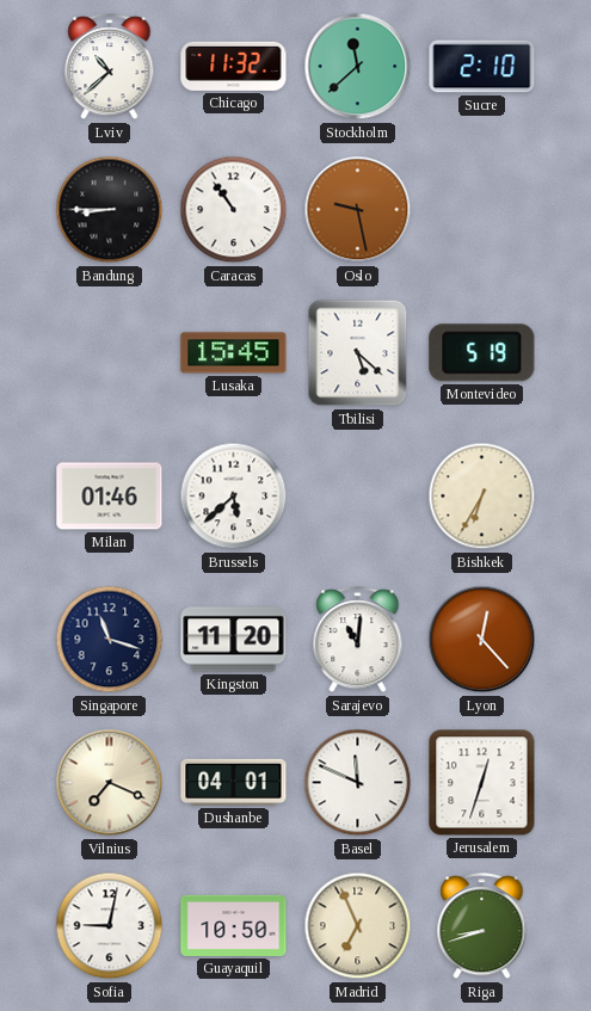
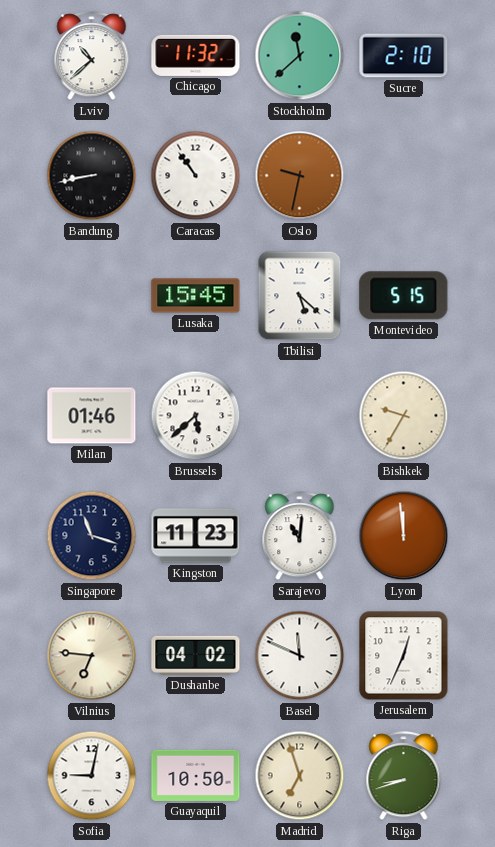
Bandung: 8:45 -> 8:43 (92, 176)
Oslo: 9:28 -> 9:32 (300, 176)
Montevideo: 5:19 -> 5:15 (404, 296)
Bishkek: 6:35 -> 9:35 (404, 416)
Kingston: 11:20 -> 11:23 (196, 536)
Lyon: 12:23 -> 11:59 (404, 536)
Vilnius: 7:19 -> 6:46 (92, 656)
Dushanbe: 04:01 -> 04:02 (196, 655)
Jerusalem: 12:33 -> 12:34 (404, 656)
Madrid: 6:56 -> 6:57 (300, 776)
